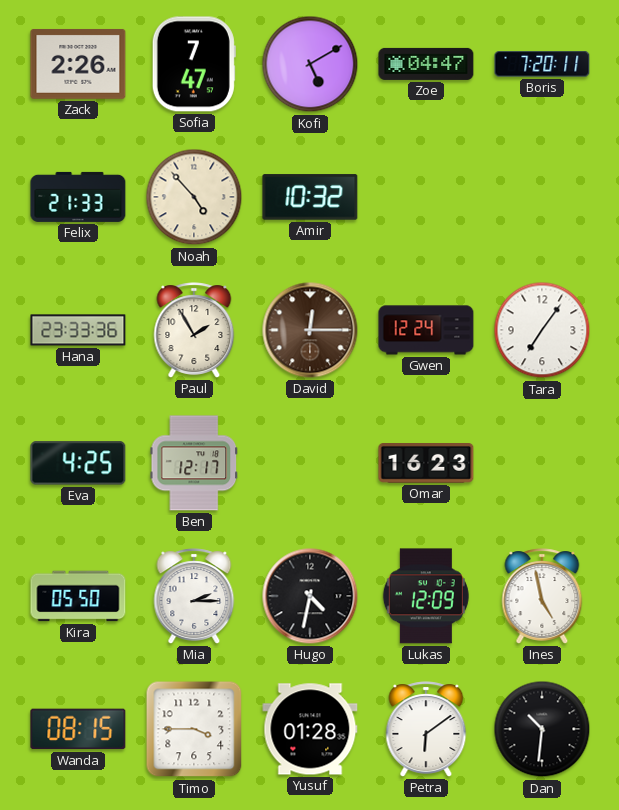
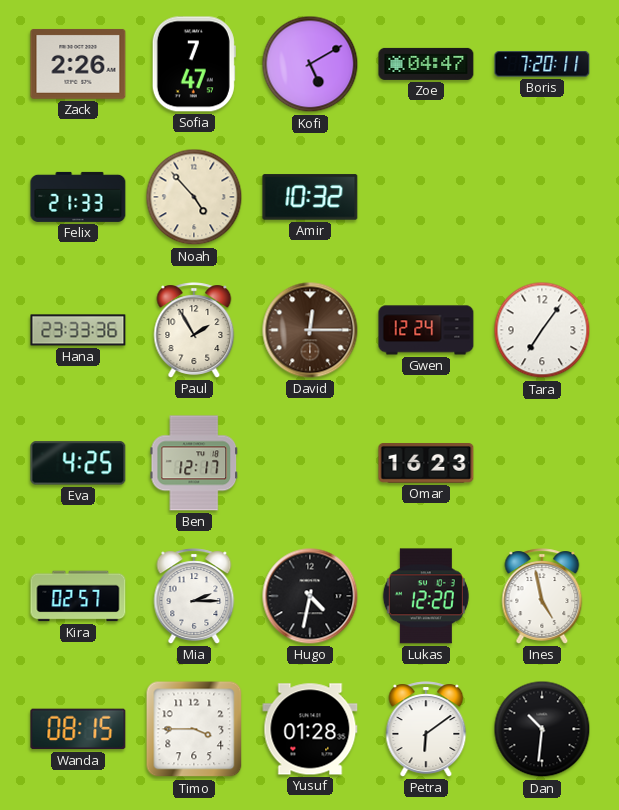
Kira: 05:50 -> 02:57 (78, 596)
Lukas: 12:09 -> 12:20 (426, 596)
